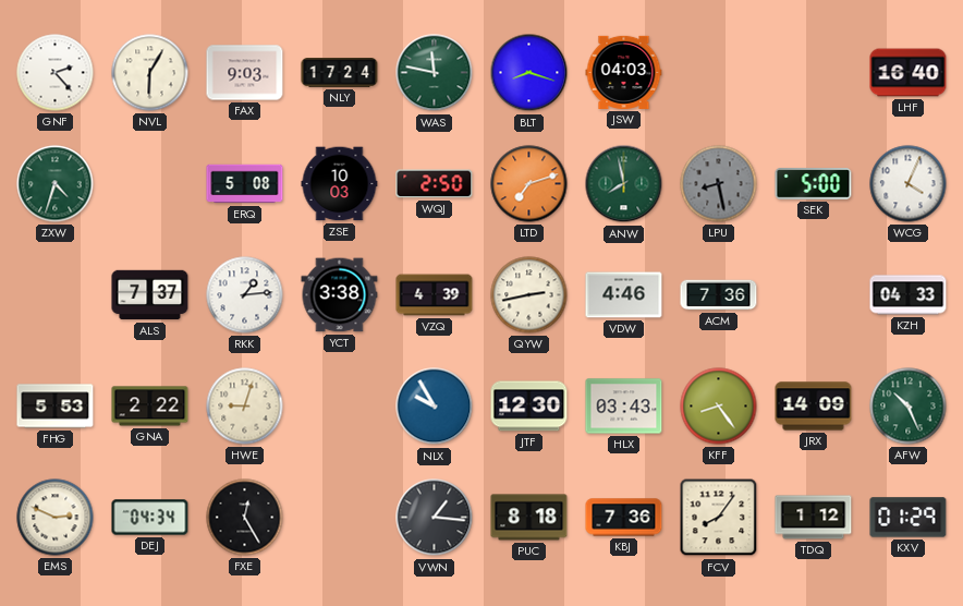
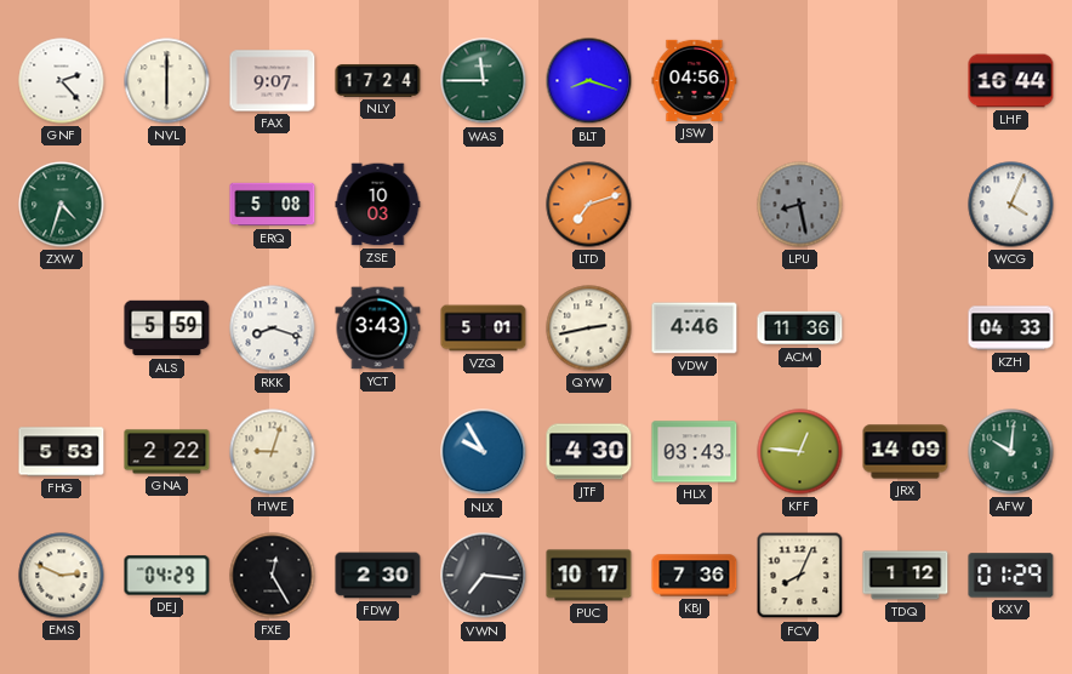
NVL: 6:05 -> 6:00 (167, 81)
FAX: 9:03 -> 9:07 (273, 81)
WAS: 11:47 -> 11:45 (484, 81)
JSW: 04:03 -> 04:56 (695, 80)
LHF: 16:40 -> 16:44 (1011, 81)
WQJ: 2:50 -> none (435, 184)
ANW: 7:58 -> none (624, 184)
SEK: 5:00 -> none (814, 184)
ALS: 7:37 -> 5:59 (167, 329)
RKK: 1:14 -> 8:18 (273, 329)
YCT: 3:38 -> 3:43 (378, 329)
VZQ: 4:39 -> 5:01 (484, 329)
ACM: 7:36 -> 11:36 (800, 329)
JTF: 12:30 -> 4:30 (589, 452)
KFF: 8:24 -> 12:46 (800, 452)
AFW: 10:26 -> 10:01 (1011, 452)
DEJ: 04:34 -> 04:29 (167, 576)
FDW: none -> 2:30 (378, 576)
VWN: 1:16 -> 7:16 (484, 576)
PUC: 8:18 -> 10:17 (589, 576)
FCV: 8:06 -> 8:04 (800, 576)
